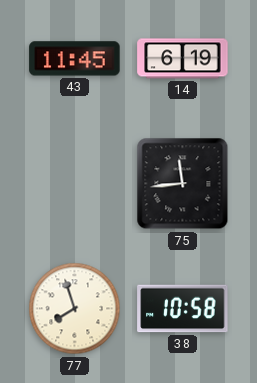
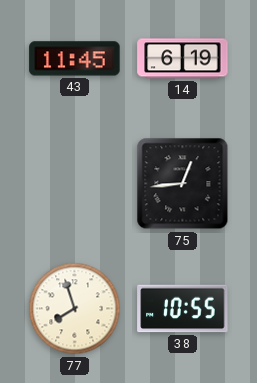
75: 11:44 -> 12:44 (183, 184)
38: 10:58 -> 10:55 (183, 309)
